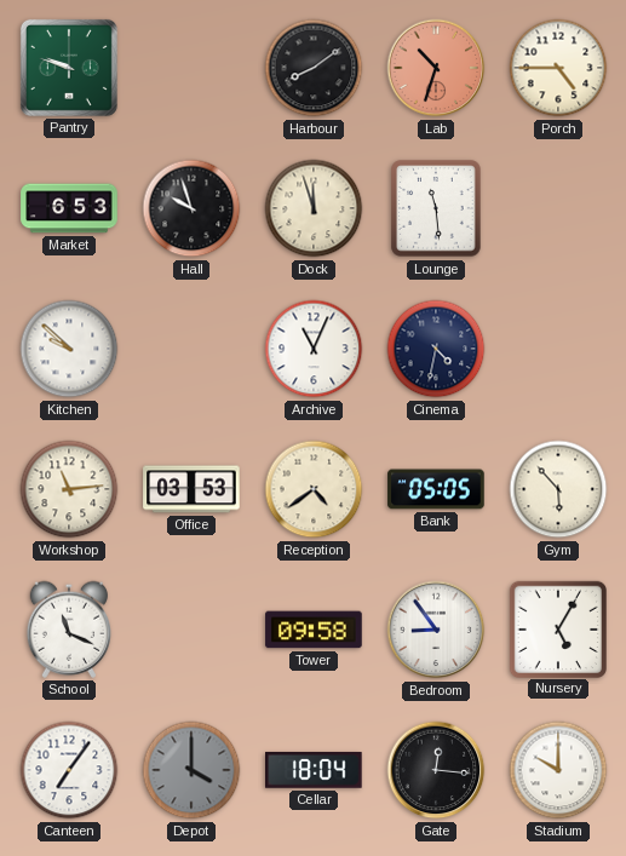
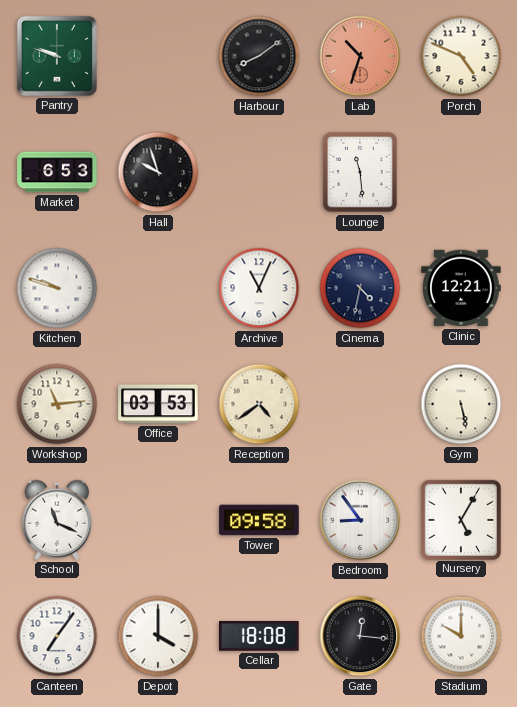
Porch: 4:45 -> 4:49 (461, 56)
Dock: 11:57 -> none (314, 208)
Kitchen: 9:52 -> 9:48 (57, 288)
Clinic: none -> 12:21 (461, 288)
Bank: 05:05 -> none (436, 489)
Gym: 5:53 -> 5:28 (461, 404)
Depot dial: grey -> white (158, 636)
Cellar: 18:04 -> 18:08 (259, 636)
